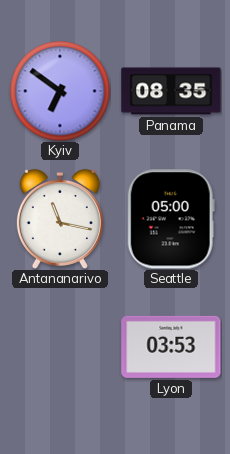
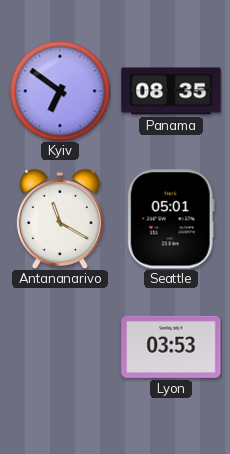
Antananarivo: 11:17 -> 11:20 (60, 219)
Seattle: 05:00 -> 05:01 (171, 219)
